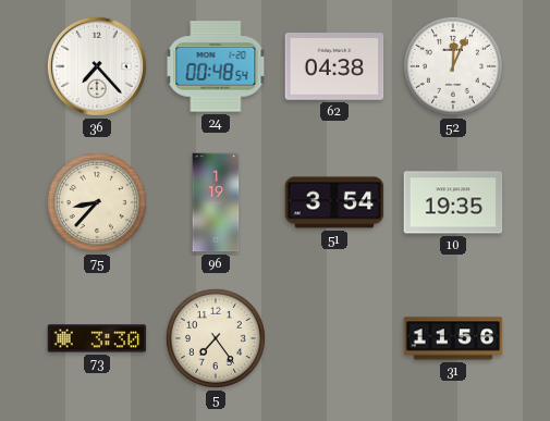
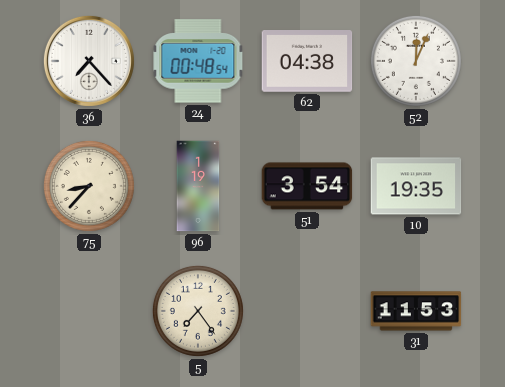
73: 3:30 -> none (97, 338)
31: 11:56 -> 11:53 (416, 311)
